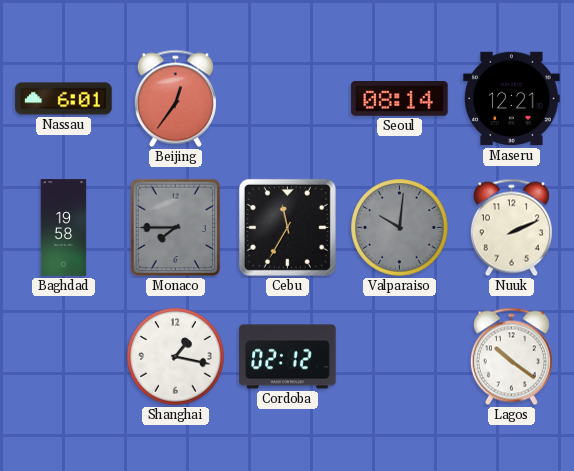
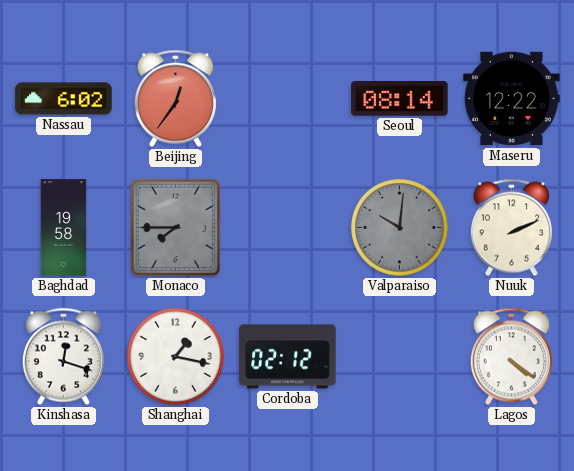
Nassau: 6:01 -> 6:02 (64, 99)
Maseru: 12:21 -> 12:22 (512, 99)
Cebu: 11:35 -> none (287, 227)
Kinshasa: none -> 12:18 (63, 357)
Lagos: 10:21 -> 4:21 (511, 357)
